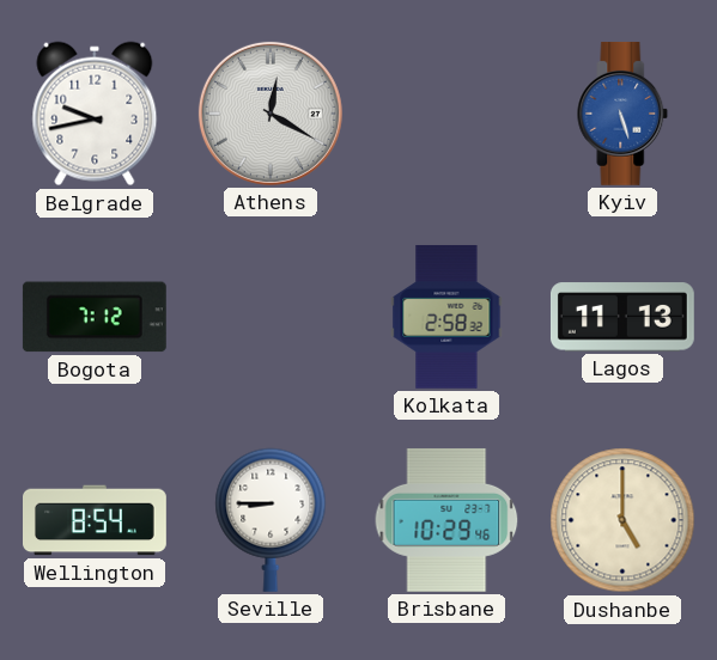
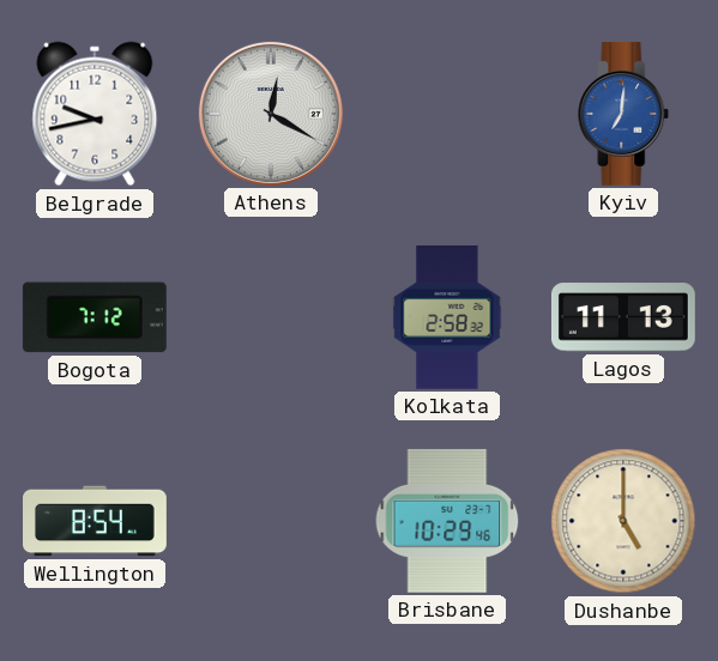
Kyiv: 5:27 -> 7:01 (623, 114)
Seville: 8:45 -> none (271, 520)
